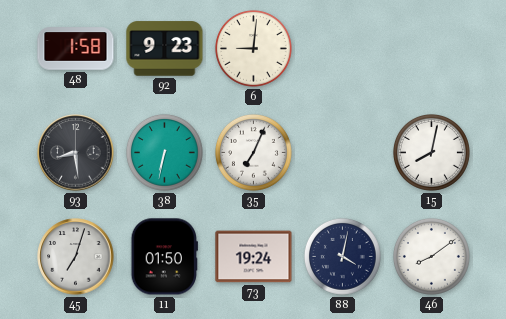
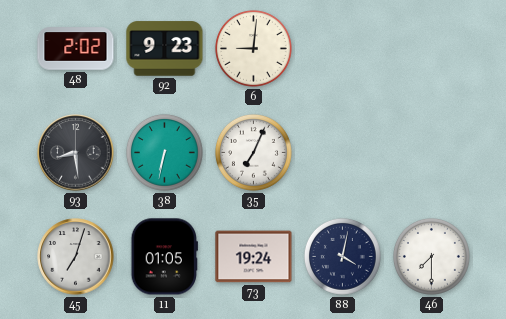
48: 1:58 -> 2:02 (76, 49)
15: 8:02 -> none (431, 152)
11: 01:50 -> 01:05 (164, 257)
46: 8:09 -> 7:30 (431, 256)
